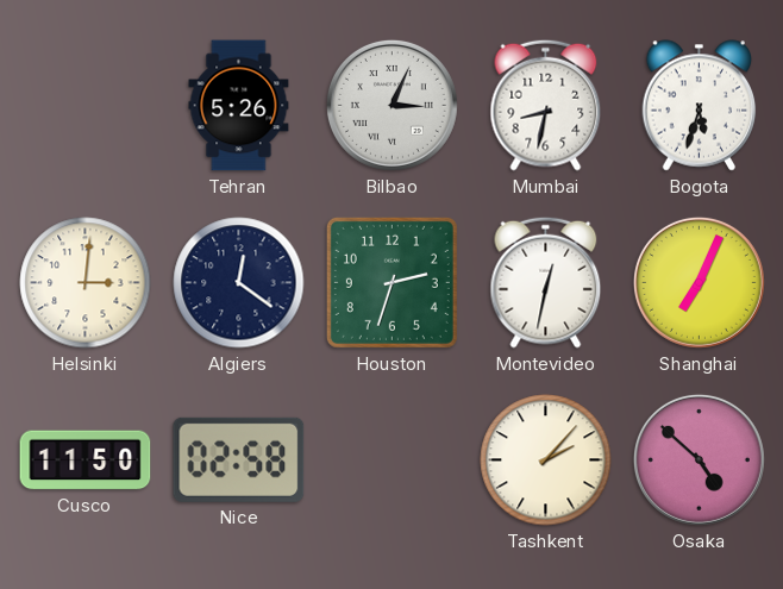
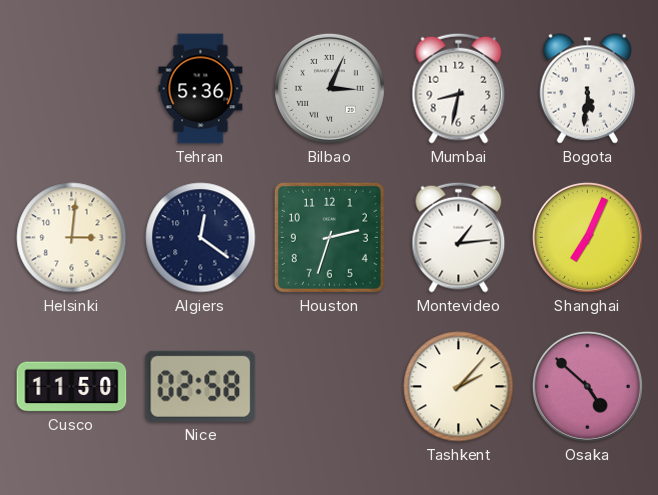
Tehran: 5:26 -> 5:36 (201, 89)
Bogota: 5:33 -> 5:31 (588, 89)
Montevideo: 12:32 -> 1:14 (459, 237)
